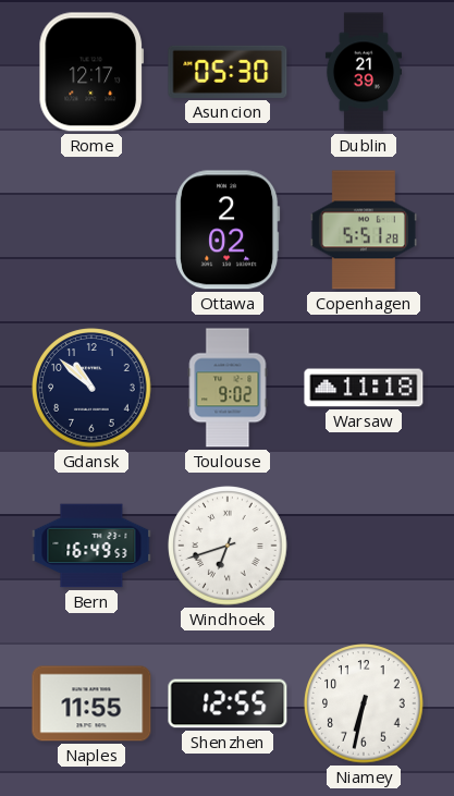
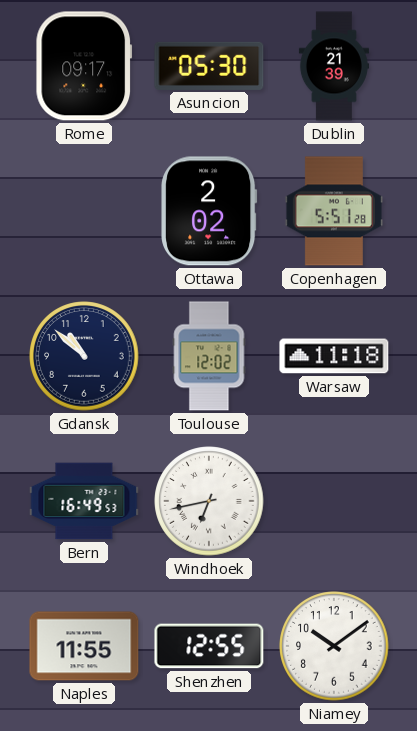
Rome: 12:17 -> 09:17 (84, 66)
Toulouse: 9:02 -> 12:02 (209, 356)
Windhoek: 6:42 -> 6:43 (209, 501)
Niamey: 6:32 -> 10:09 (334, 646)
